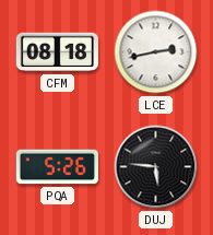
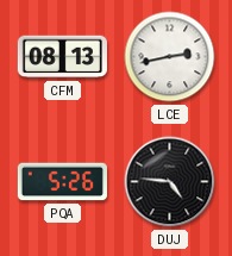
CFM: 08:18 -> 08:13 (62, 57)
DUJ: 5:46 -> 4:46 (170, 182)
